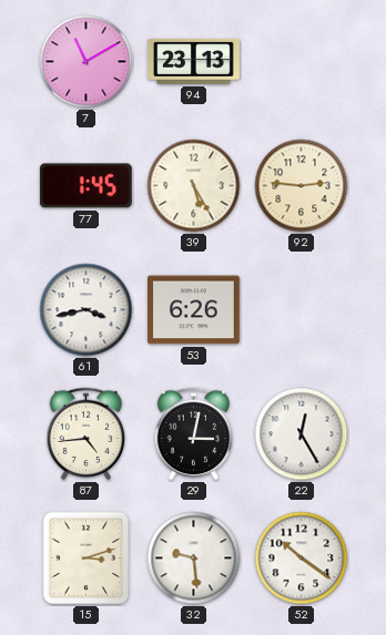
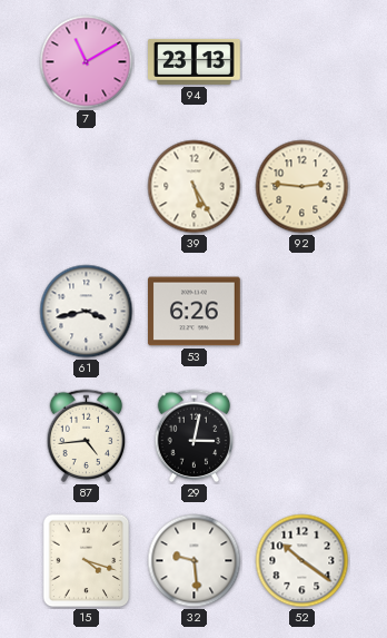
77: 1:45 -> none (85, 186)
22: 12:25 -> none (302, 434)
15: 3:12 -> 4:18 (87, 561)
